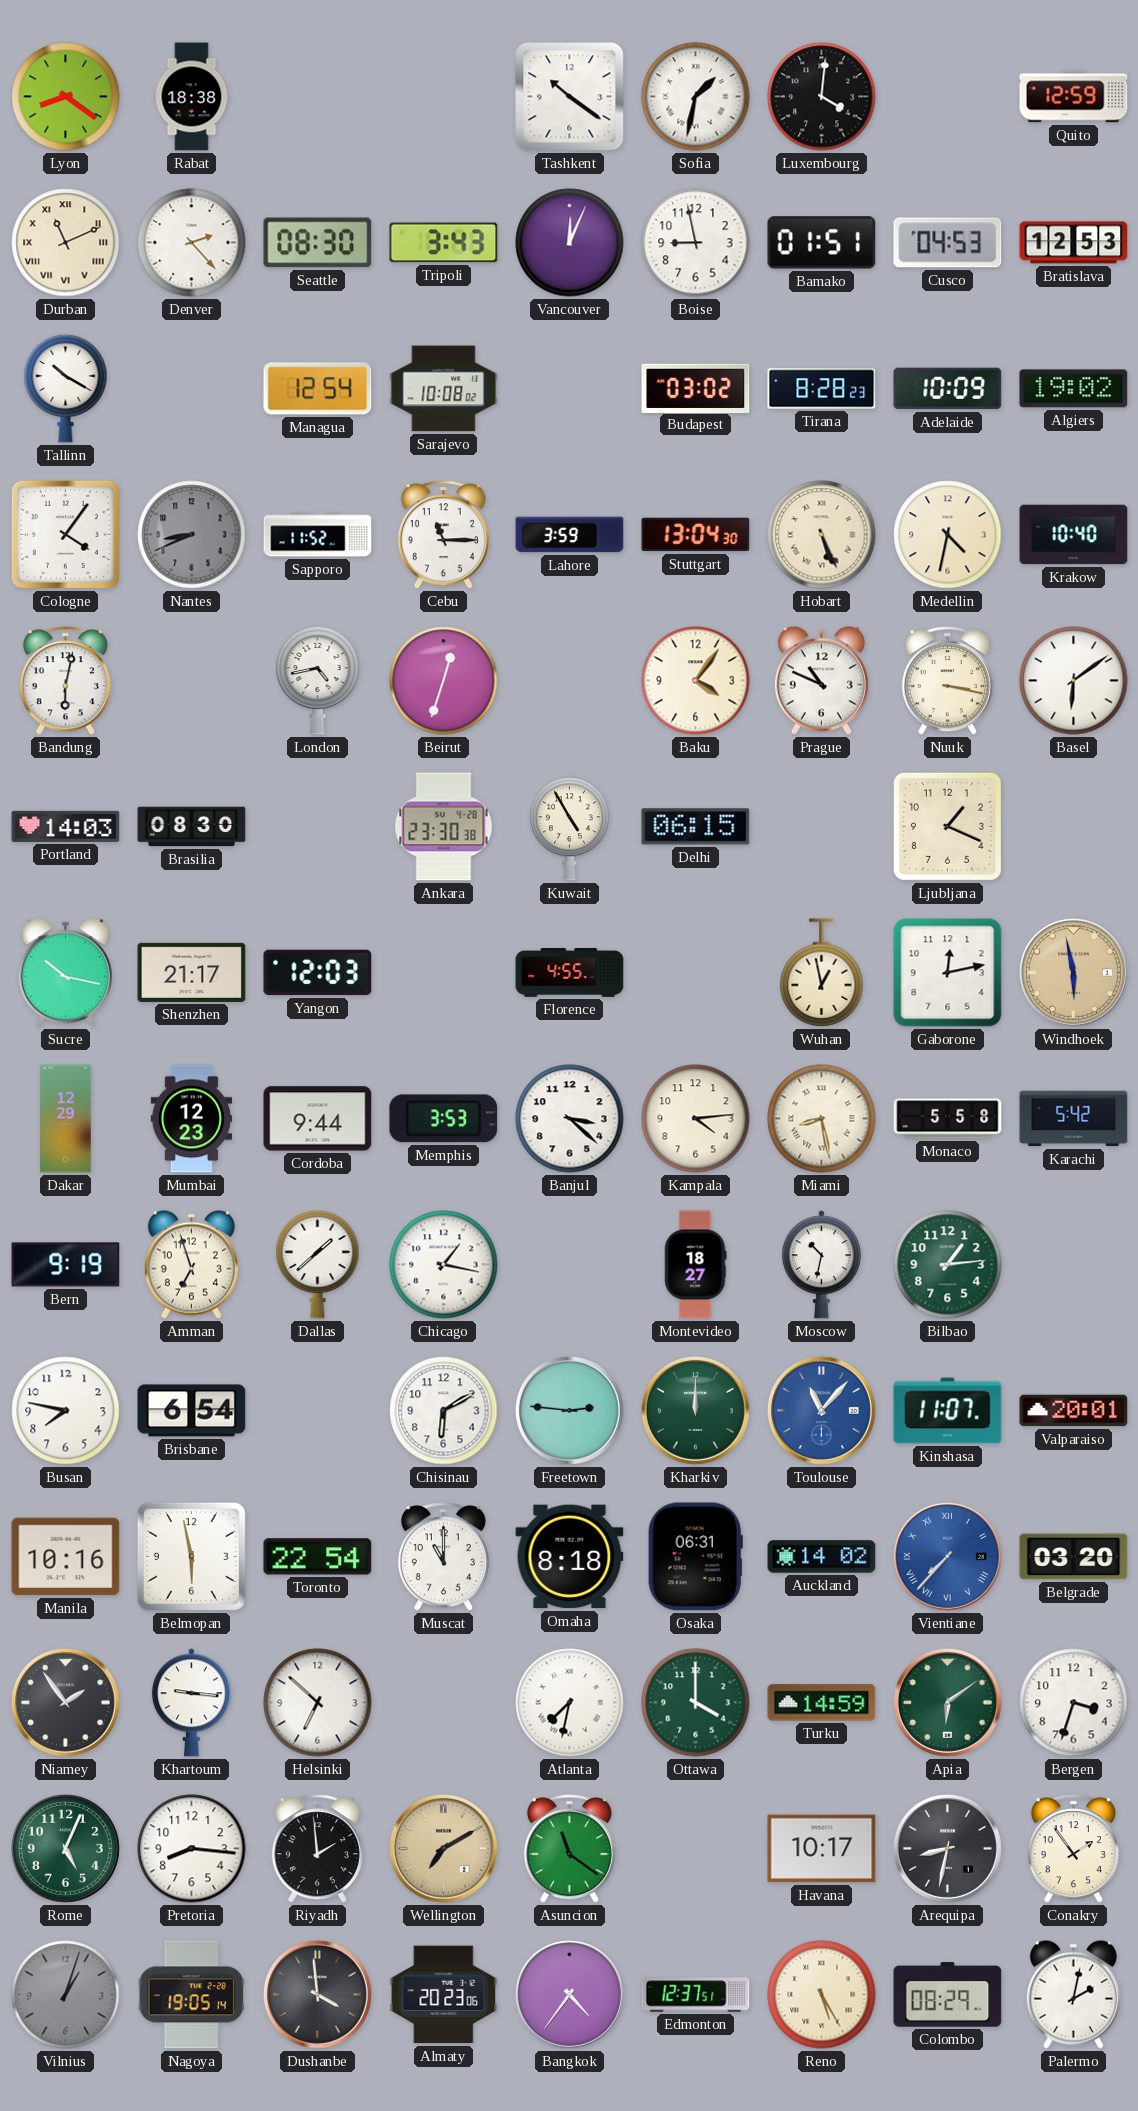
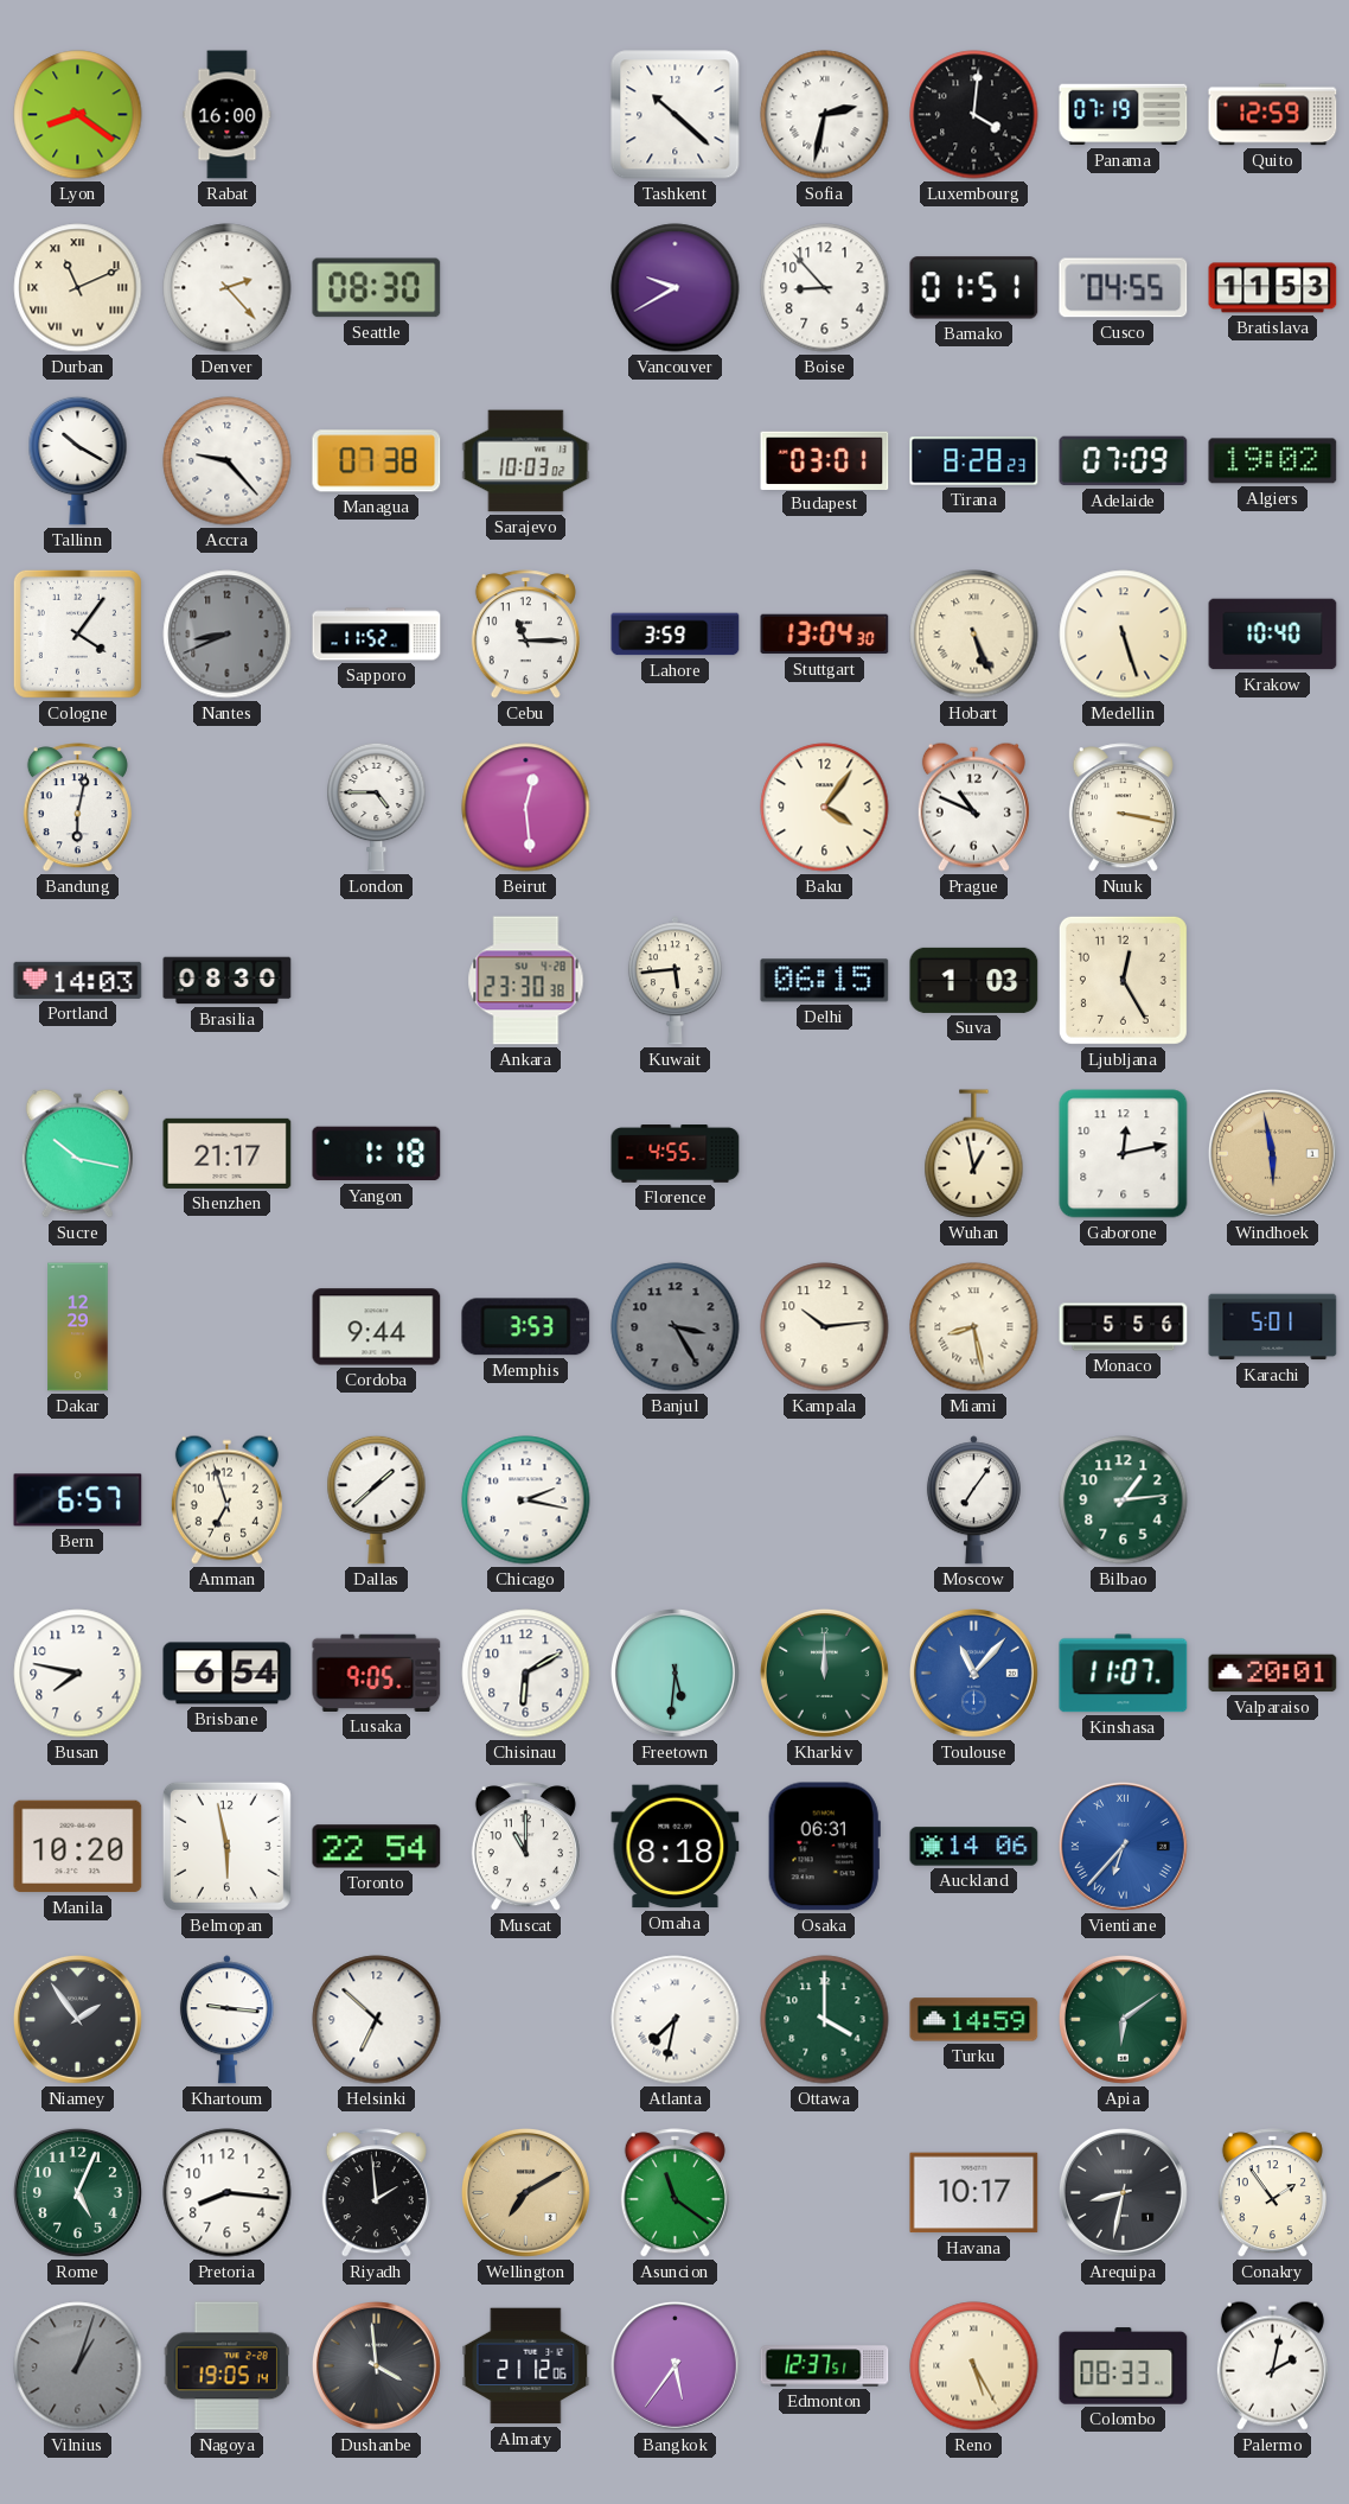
Rabat: 18:38 -> 16:00 (228, 115)
Tashkent: 10:21 -> 10:22 (676, 115)
Sofia: 1:32 -> 2:32 (825, 115)
Panama: none -> 07:19 (1124, 115)
Tripoli: 3:43 -> none (444, 243)
Vancouver: 12:04 -> 9:40 (676, 288)
Boise: 8:58 -> 8:53 (825, 288)
Cusco: 04:53 -> 04:55 (1124, 288)
Bratislava: 12:53 -> 11:53 (1273, 288)
Accra: none -> 9:23 (228, 461)
Managua: 12:54 -> 07:38 (377, 461)
Sarajevo: 10:08 -> 10:03 (526, 461)
Budapest: 03:02 -> 03:01 (825, 460)
Adelaide: 10:09 -> 07:09 (1124, 461)
Medellin: 4:32 -> 5:27 (1124, 635)
London: 4:43 -> 4:45 (377, 807)
Beirut: 12:33 -> 12:29 (526, 808)
Basel: 6:09 -> none (1074, 681)
Kuwait: 4:55 -> 5:44 (674, 981)
Suva: none -> 1:03 (974, 980)
Ljubljana: 1:19 -> 12:25 (1123, 980)
Yangon: 12:03 -> 1:18 (377, 1154)
Mumbai: 12:23 -> none (191, 1119)
Banjul: 3:22 -> 3:25 (676, 1327)
Banjul dial: white -> grey (676, 1327)
Kampala: 4:14 -> 10:14 (825, 1327)
Monaco: 5:58 -> 5:56 (1124, 1327)
Karachi: 5:42 -> 5:01 (1273, 1327)
Bern: 9:19 -> 6:57 (78, 1501)
Chicago: 1:17 -> 2:17 (526, 1501)
Montevideo: 18:27 -> none (696, 1265)
Moscow: 10:32 -> 7:06 (973, 1501)
Lusaka: none -> 9:05 (377, 1672)
Freetown: 2:46 -> 5:31 (674, 1672)
Manila: 10:16 -> 10:20 (78, 1847)
Auckland: 14:02 -> 14:06 (974, 1847)
Vientiane: 7:37 -> 6:37 (1123, 1846)
Belgrade: 03:20 -> none (1074, 1557)
Bergen: 3:33 -> none (1074, 1703)
Almaty: 20:23 -> 21:12 (526, 2366)
Bangkok: 4:36 -> 5:36 (674, 2365)
Colombo: 08:29 -> 08:33 (1124, 2366)
